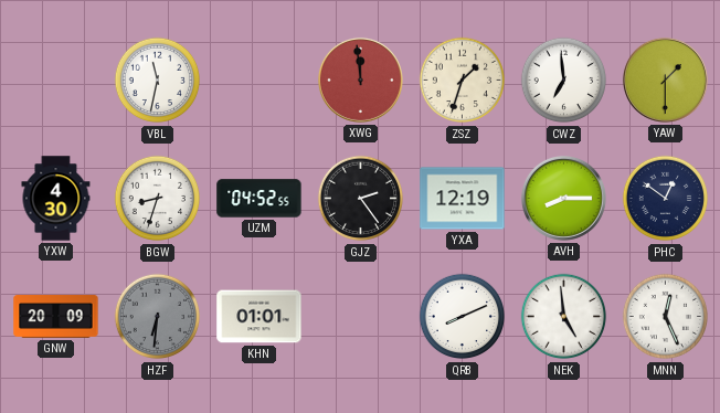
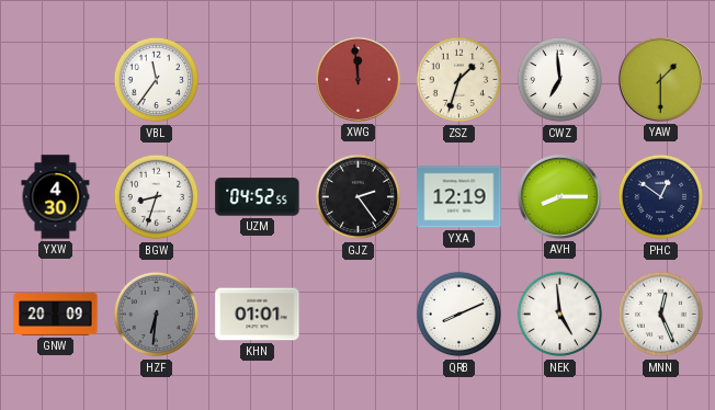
VBL: 11:32 -> 11:36 (157, 80)
